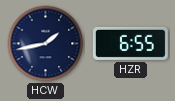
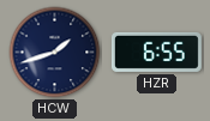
HCW: 1:43 -> 1:42 (55, 53)
